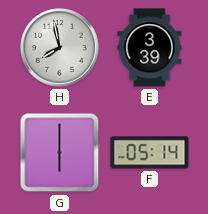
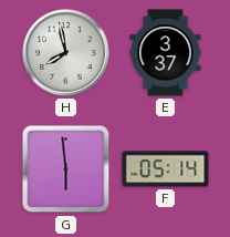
E: 3:39 -> 3:37 (166, 53)
G: 6:00 -> 5:59 (66, 169)
